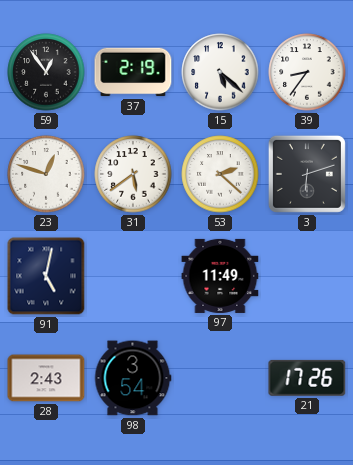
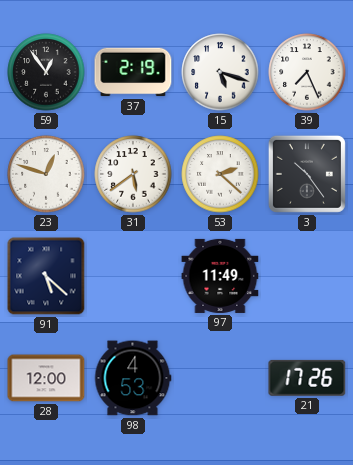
15: 5:22 -> 5:18 (220, 72)
39: 8:36 -> 7:26 (307, 72)
3: 6:12 -> 10:24 (307, 174)
91: 5:02 -> 5:22 (46, 276)
28: 2:43 -> 12:00 (46, 378)
98: 3:54 -> 4:53 (133, 378)
